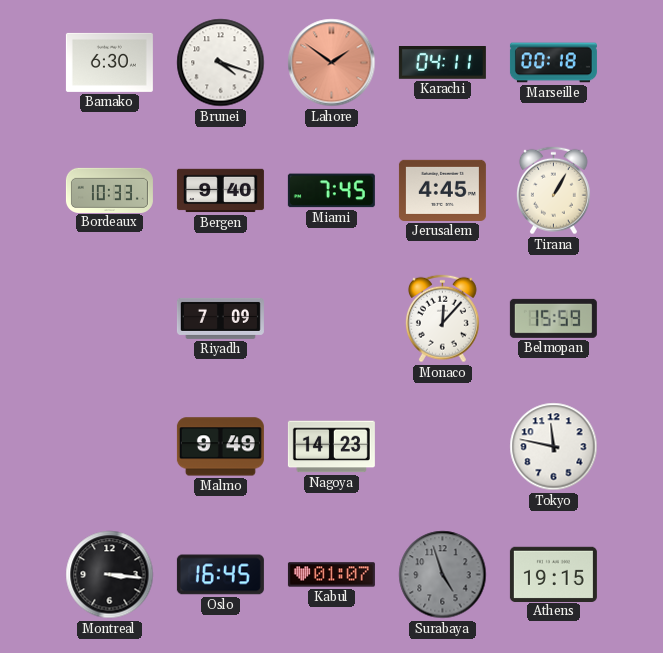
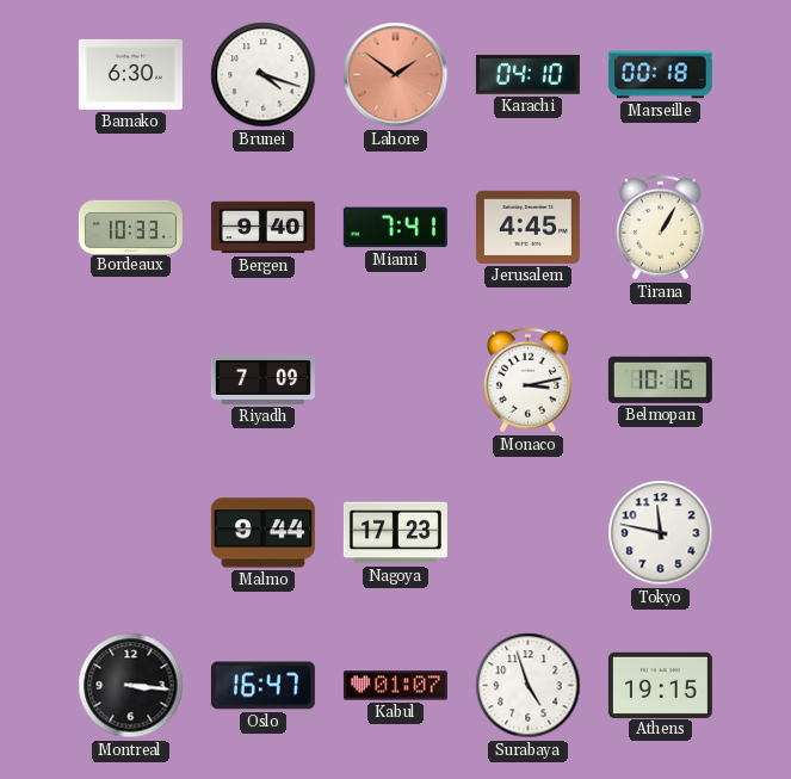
Karachi: 04:11 -> 04:10 (527, 75)
Miami: 7:45 -> 7:41 (395, 228)
Monaco: 12:07 -> 3:13 (527, 381)
Belmopan: 15:59 -> 10:16 (660, 379)
Malmo: 9:49 -> 9:44 (262, 533)
Nagoya: 14:23 -> 17:23 (395, 533)
Oslo: 16:45 -> 16:47 (262, 686)
Surabaya dial: grey -> white (529, 686)
